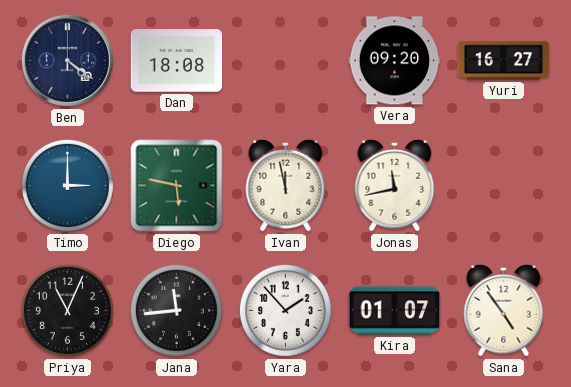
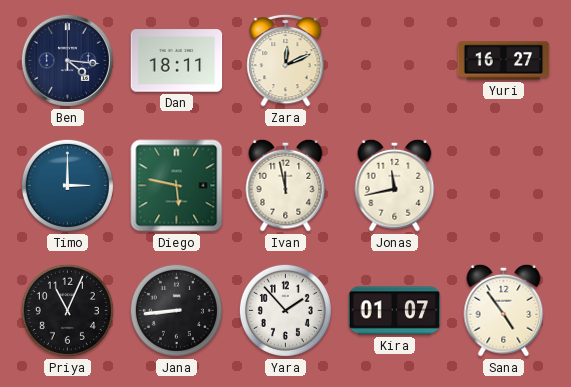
Ben: 4:21 -> 4:16 (67, 60)
Dan: 18:08 -> 18:11 (177, 61)
Zara: none -> 12:11 (286, 60)
Vera: 09:20 -> none (395, 61)
Jana: 11:44 -> 8:44 (176, 310)
